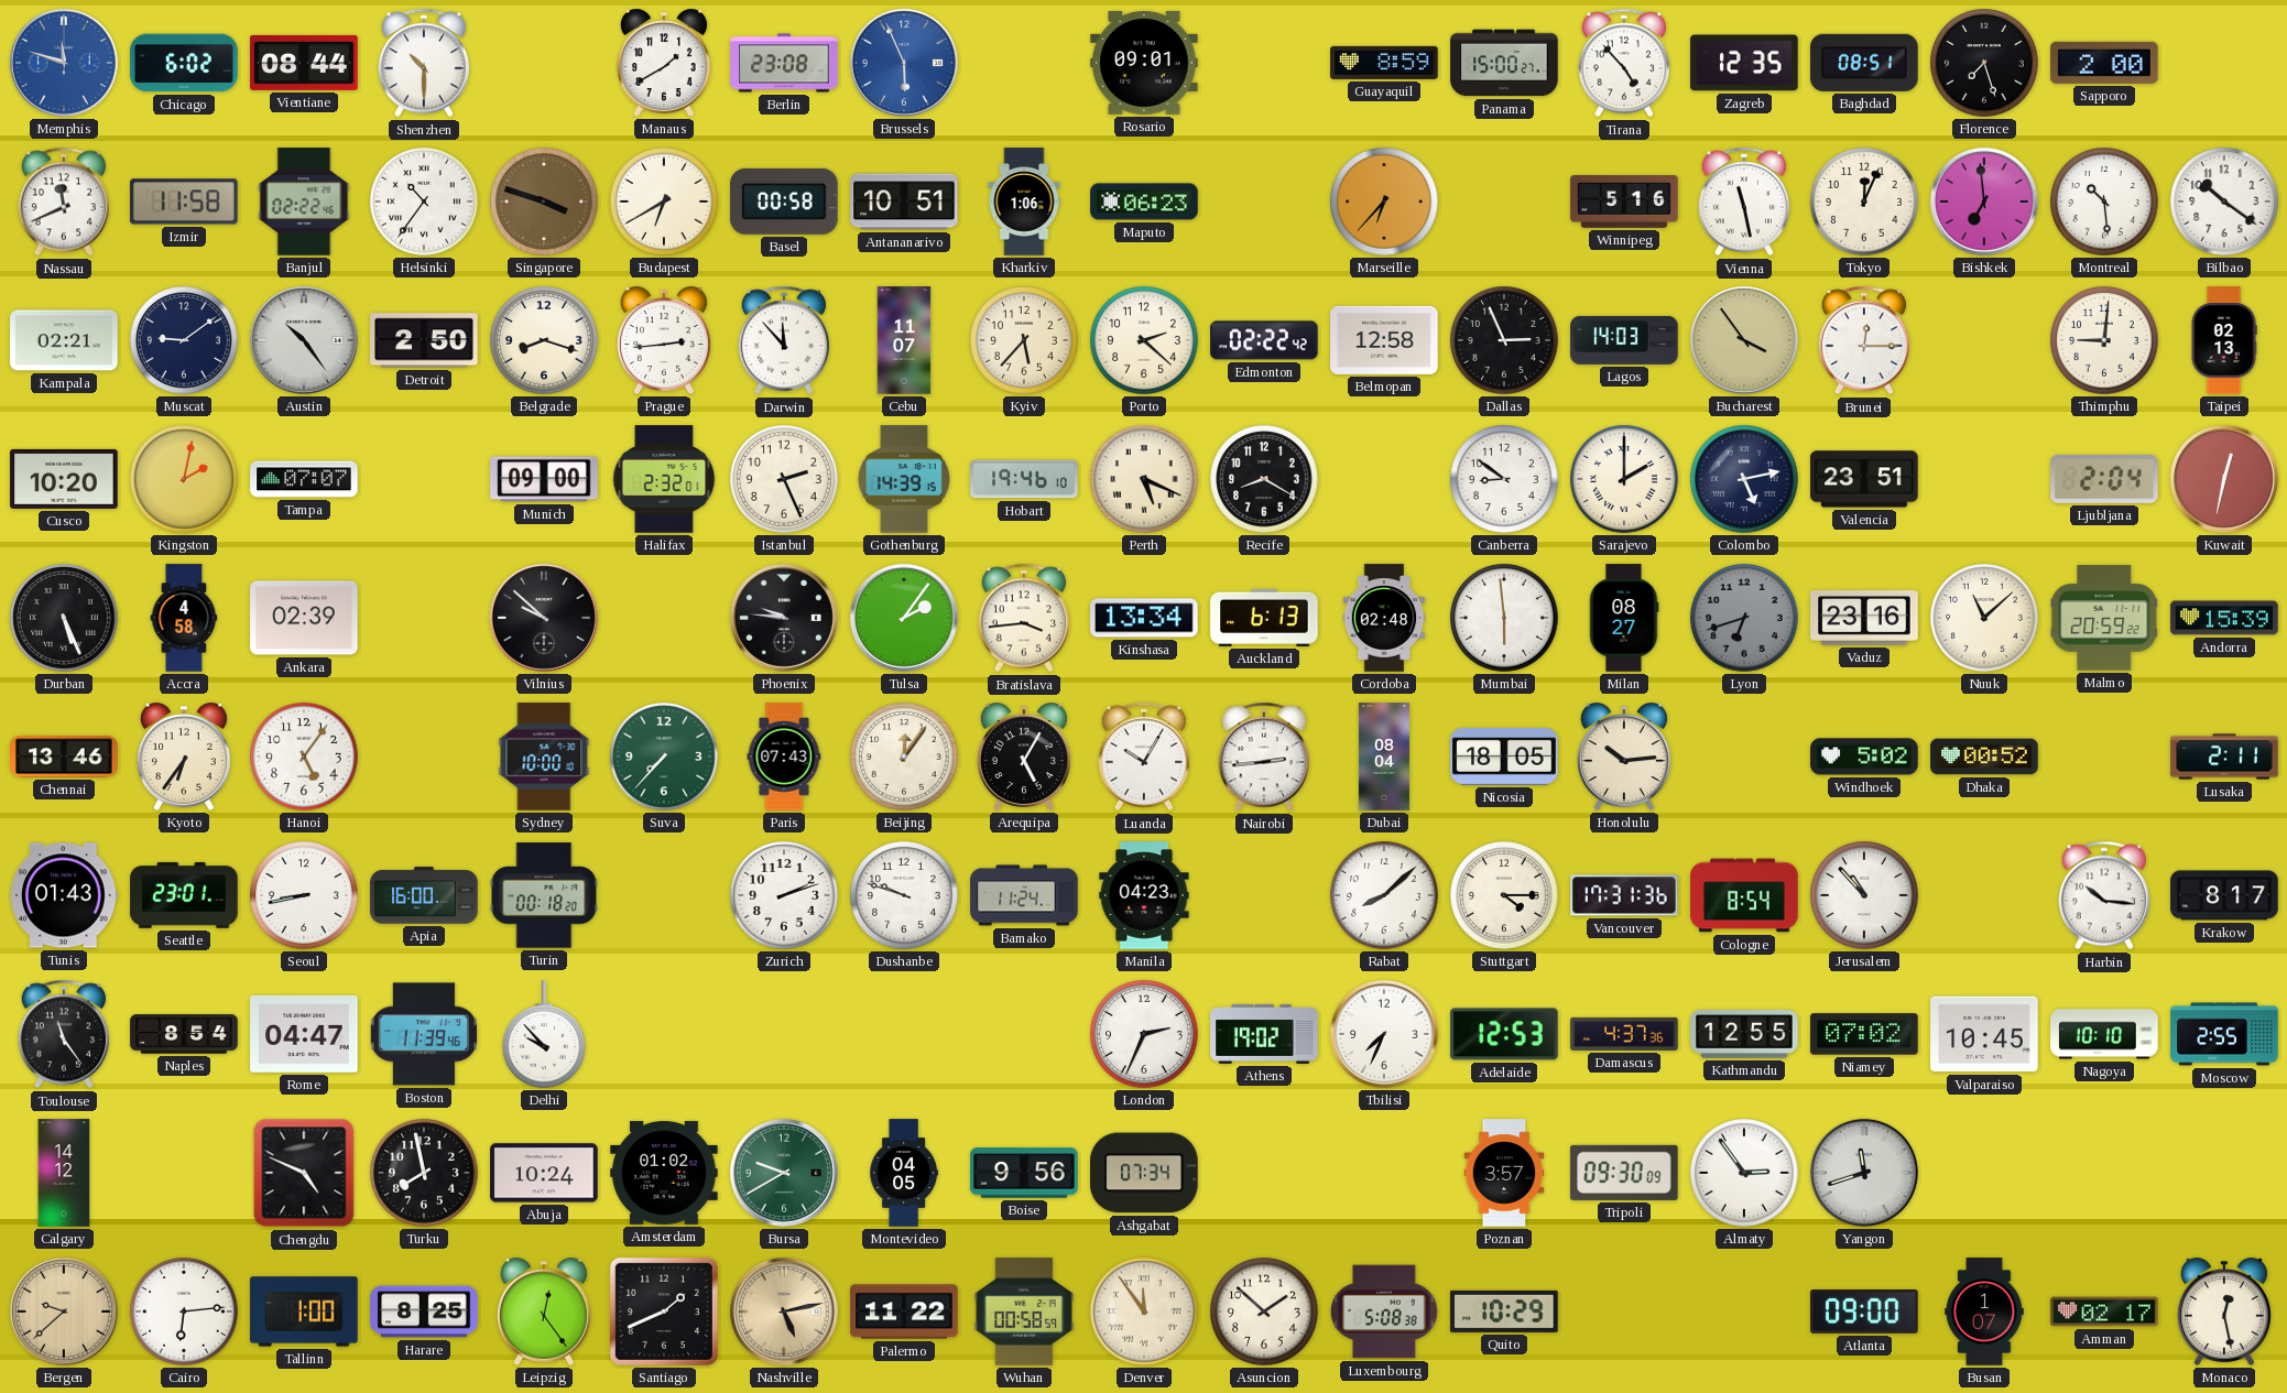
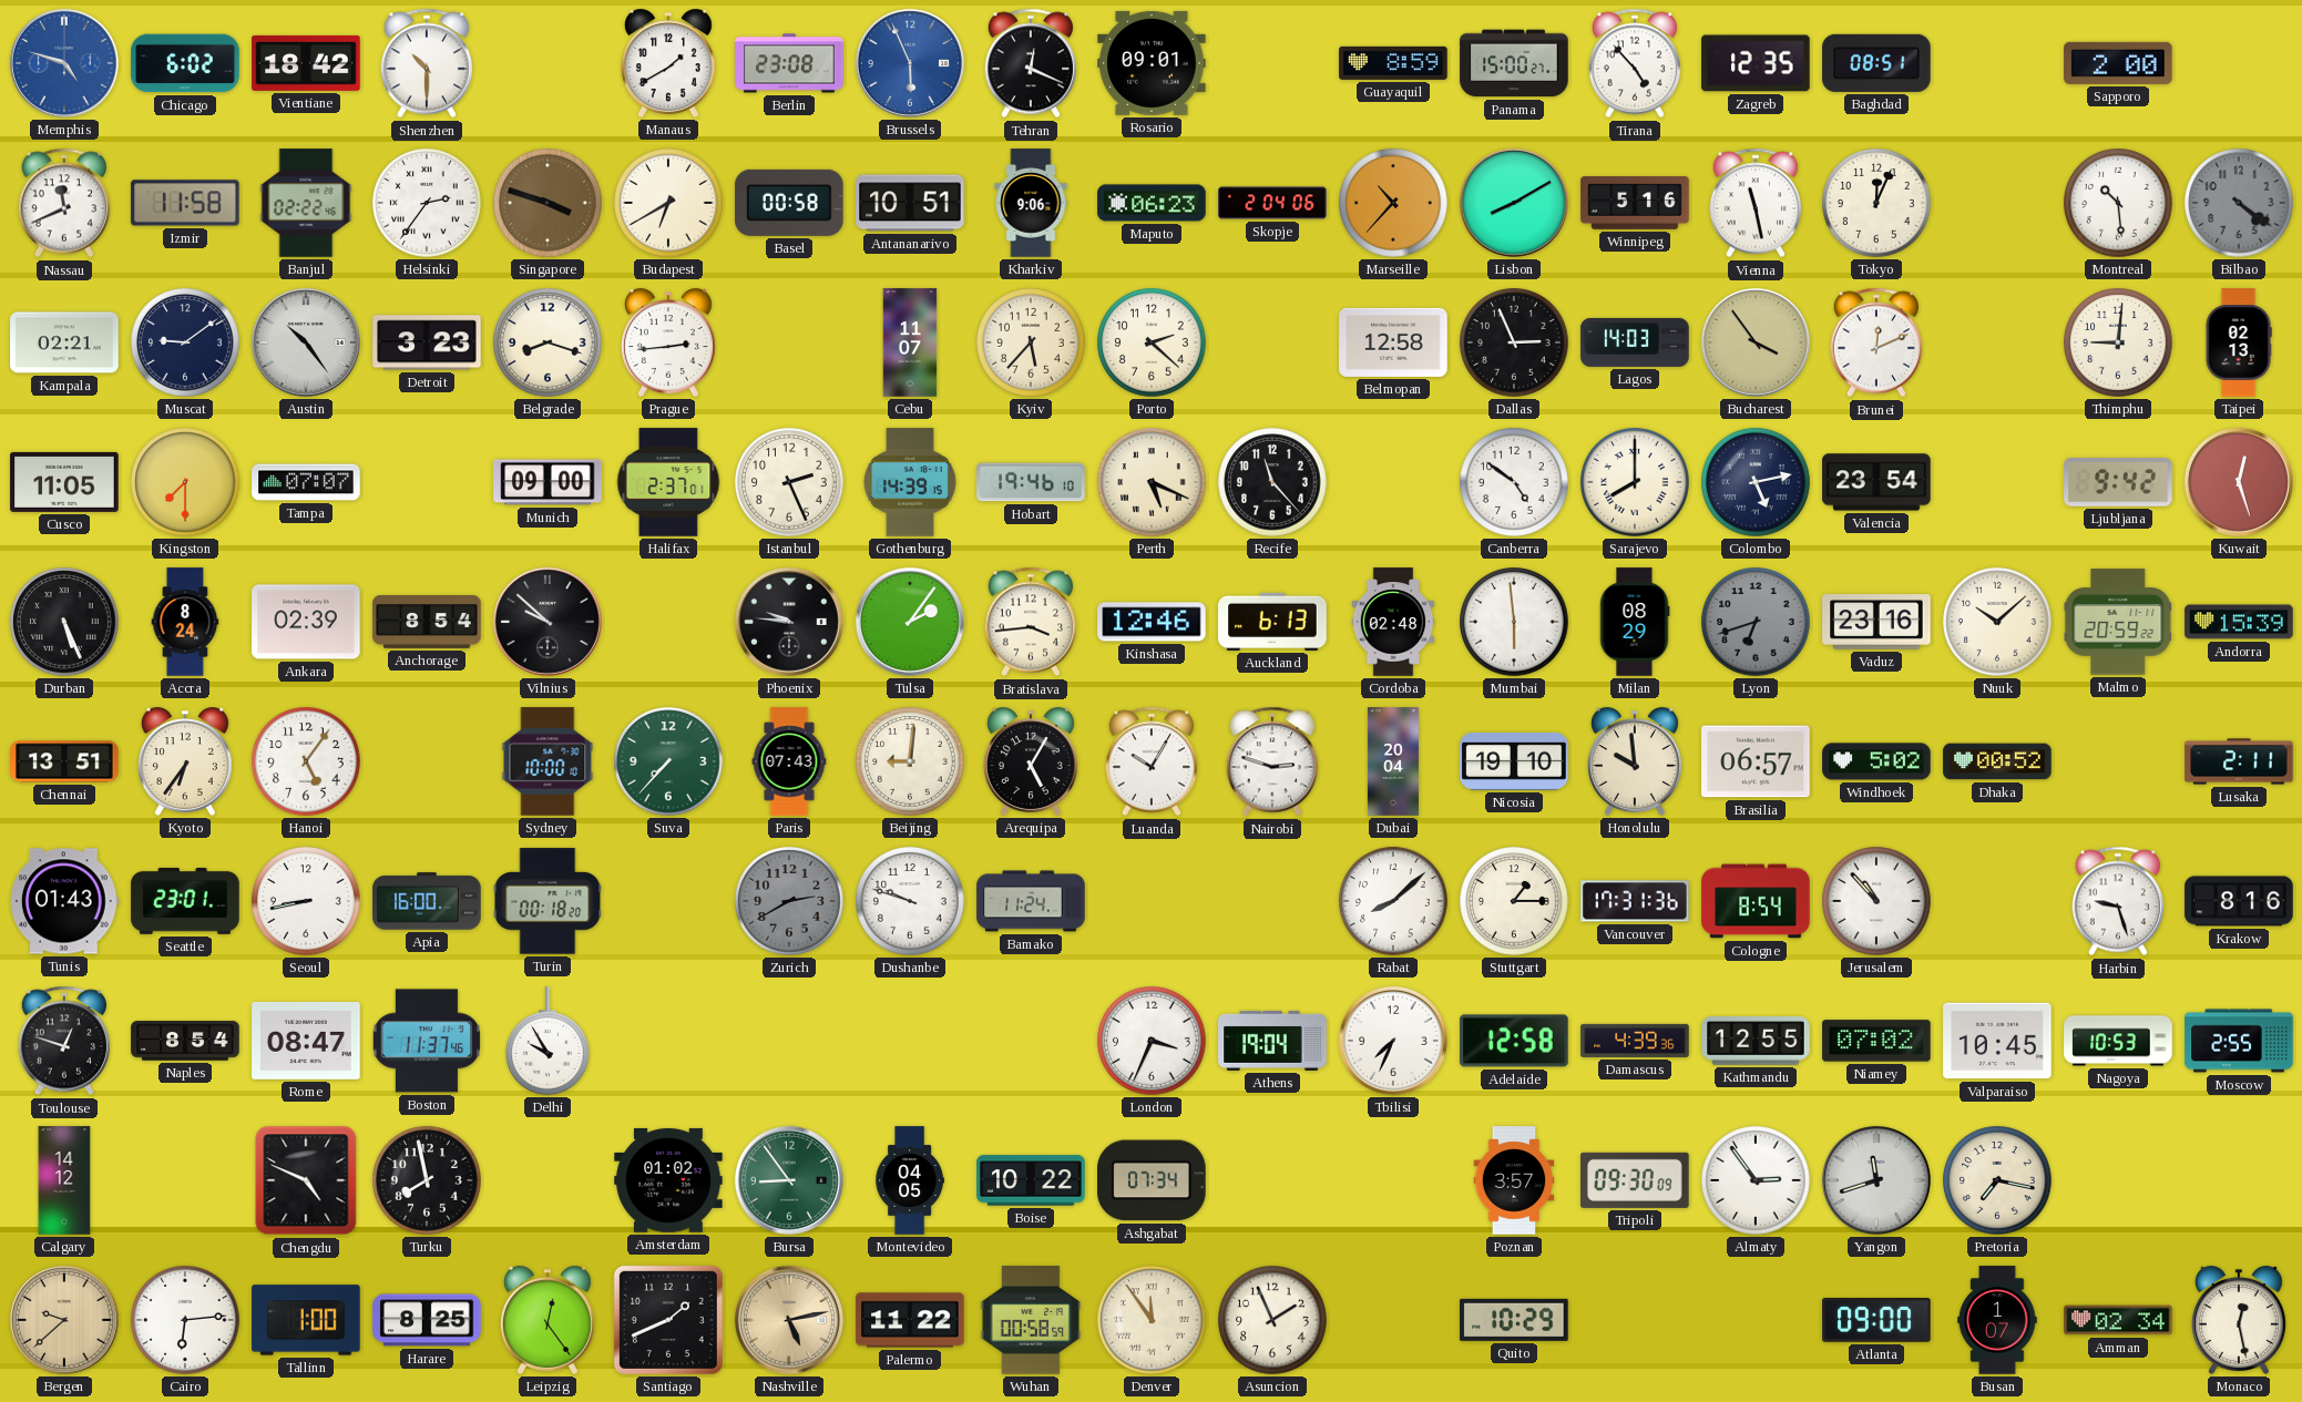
Memphis: 11:48 -> 4:48 (64, 63)
Vientiane: 08:44 -> 18:42 (306, 63)
Tehran: none -> 12:19 (1030, 63)
Florence: 7:27 -> none (1984, 63)
Helsinki: 10:36 -> 2:36 (427, 203)
Kharkiv: 1:06 -> 9:06 (1031, 203)
Skopje: none -> 2:04 (1272, 203)
Marseille: 6:37 -> 10:37 (1393, 203)
Lisbon: none -> 8:10 (1514, 203)
Bishkek: 6:59 -> none (1984, 202)
Bilbao: 10:21 -> 4:21 (2239, 203)
Bilbao dial: white -> grey (2239, 203)
Detroit: 2:50 -> 3:23 (427, 342)
Darwin: 11:53 -> none (783, 340)
Edmonton: 02:22 -> none (1264, 340)
Brunei: 12:15 -> 12:11 (1875, 342)
Cusco: 10:20 -> 11:05 (64, 482)
Kingston: 2:02 -> 7:30 (185, 482)
Halifax: 2:32 -> 2:37 (668, 482)
Recife: 8:20 -> 11:23 (1272, 482)
Canberra: 8:51 -> 4:51 (1514, 482)
Sarajevo: 2:00 -> 8:00 (1635, 482)
Valencia: 23:51 -> 23:54 (1876, 482)
Ljubljana: 2:04 -> 9:42 (2118, 482)
Kuwait: 12:32 -> 12:27 (2239, 482)
Accra: 4:58 -> 8:24 (185, 622)
Anchorage: none -> 8:54 (427, 622)
Kinshasa: 13:34 -> 12:46 (1152, 622)
Milan: 08:27 -> 08:29 (1635, 622)
Nuuk: 11:08 -> 10:08 (1997, 622)
Chennai: 13:46 -> 13:51 (64, 761)
Beijing: 12:06 -> 9:01 (910, 761)
Nairobi: 2:44 -> 2:48 (1271, 761)
Dubai: 08:04 -> 20:04 (1393, 761)
Nicosia: 18:05 -> 19:10 (1514, 761)
Honolulu: 10:14 -> 9:59 (1635, 761)
Brasilia: none -> 06:57 (1756, 761)
Zurich: 2:12 -> 2:40 (789, 901)
Zurich dial: white -> grey (789, 901)
Manila: 04:23 -> none (1144, 895)
Stuttgart: 4:15 -> 1:15 (1514, 901)
Harbin: 10:16 -> 9:27 (2117, 901)
Krakow: 8:17 -> 8:16 (2239, 901)
Toulouse: 11:24 -> 12:48 (63, 1041)
Rome: 04:47 -> 08:47 (306, 1041)
Boston: 11:39 -> 11:37 (427, 1041)
Delhi: 9:53 -> 9:55 (549, 1041)
London: 2:34 -> 3:34 (1152, 1041)
Athens: 19:02 -> 19:04 (1272, 1041)
Adelaide: 12:53 -> 12:58 (1514, 1041)
Damascus: 4:37 -> 4:39 (1635, 1041)
Nagoya: 10:10 -> 10:53 (2118, 1041)
Abuja: 10:24 -> none (544, 1173)
Bursa: 9:40 -> 8:54 (789, 1180)
Boise: 9:56 -> 10:22 (1031, 1180)
Pretoria: none -> 7:17 (1997, 1180)
Asuncion: 1:52 -> 1:56 (1272, 1320)
Luxembourg: 5:08 -> none (1384, 1312)
Amman: 02:17 -> 02:34 (2118, 1320)
